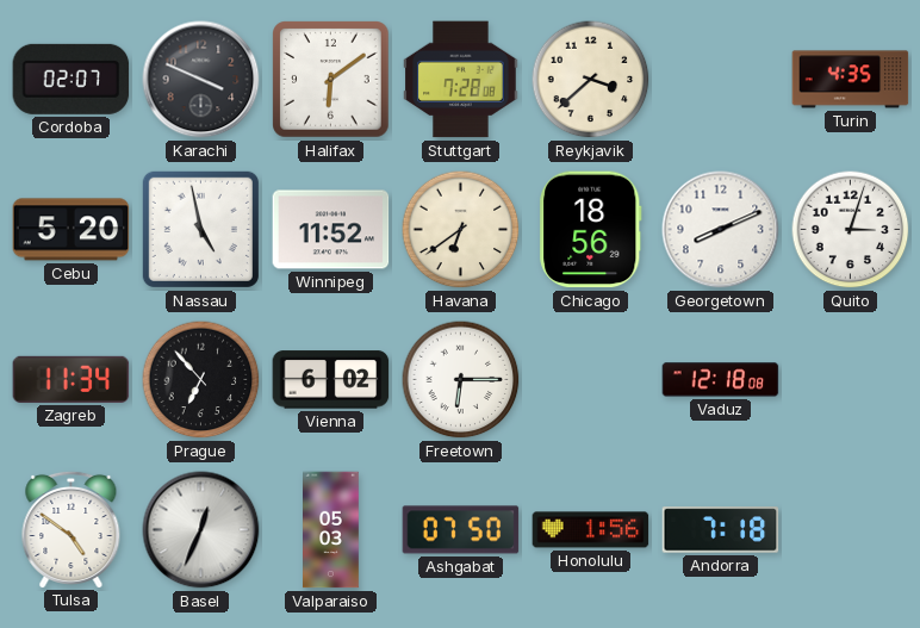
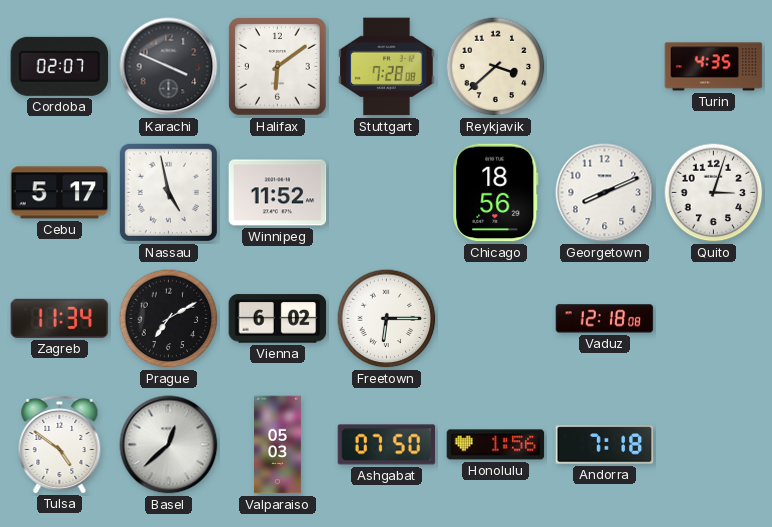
Cebu: 5:20 -> 5:17 (60, 193)
Havana: 6:39 -> none (461, 230)
Prague: 6:53 -> 7:10 (169, 319)
Basel: 12:34 -> 12:38 (169, 445)
